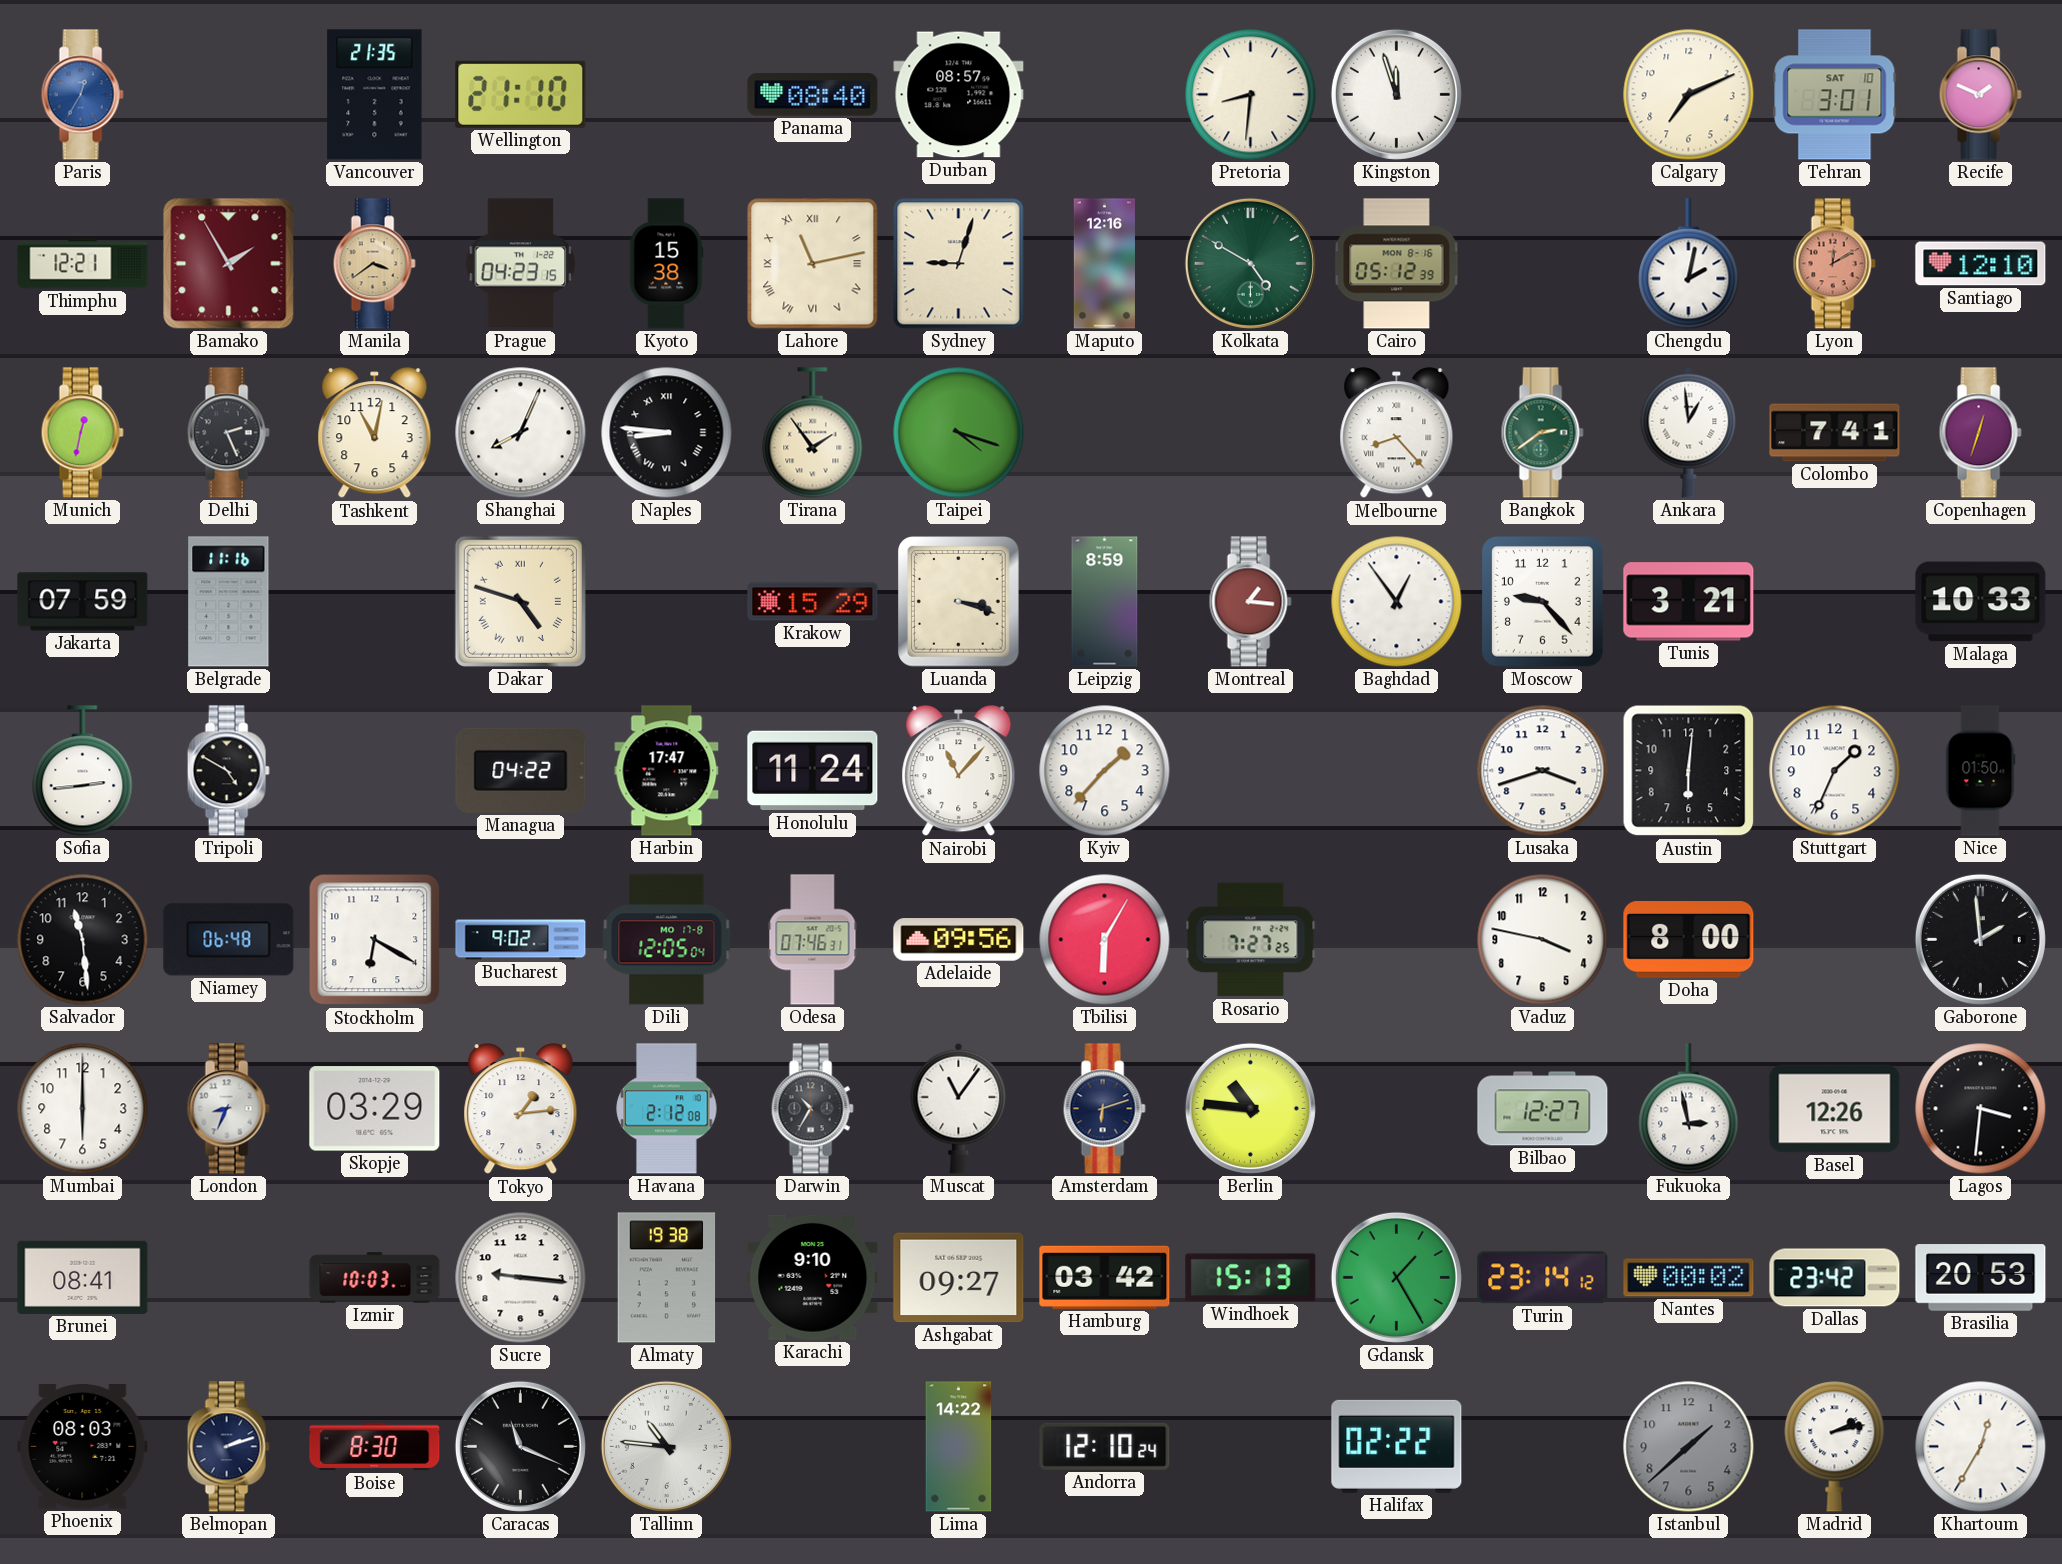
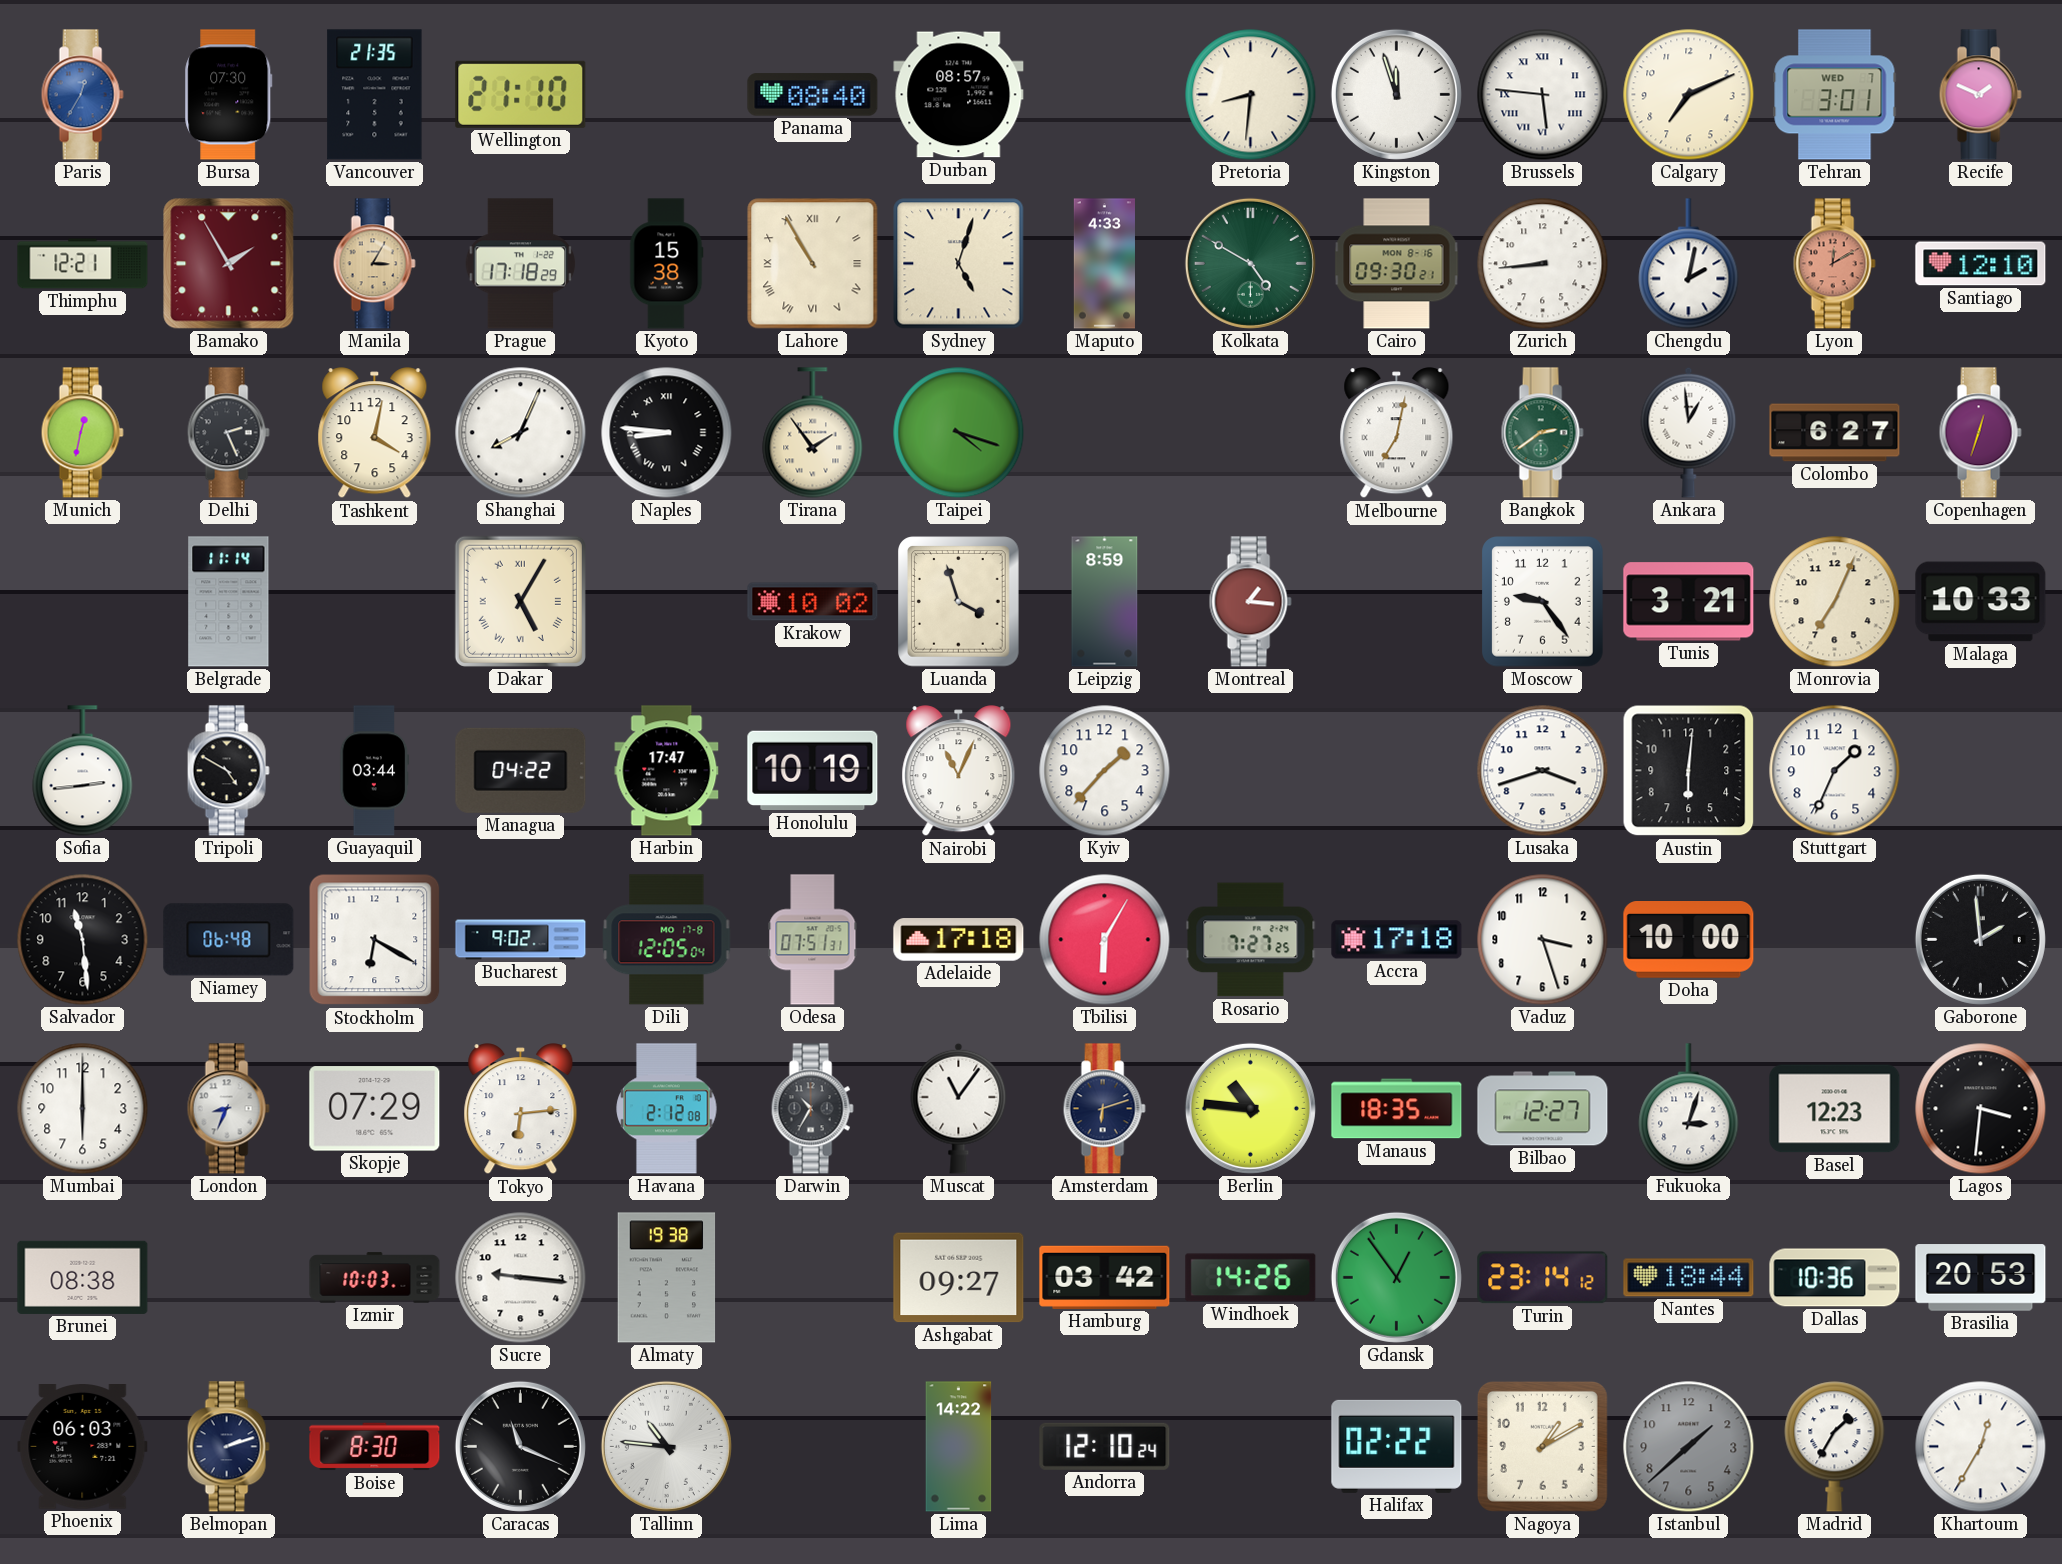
Bursa: none -> 07:30 (229, 95)
Brussels: none -> 5:46 (1543, 95)
Tehran date: SAT 10 -> WED 7 (1835, 95)
Manila: 3:39 -> 3:05 (374, 264)
Prague: 04:23 -> 17:18 (521, 264)
Lahore: 11:13 -> 10:55 (813, 264)
Sydney: 9:03 -> 5:03 (959, 264)
Maputo: 12:16 -> 4:33 (1104, 264)
Cairo: 05:12 -> 09:30 (1397, 264)
Zurich: none -> 8:44 (1543, 264)
Tashkent: 11:02 -> 4:02 (375, 433)
Melbourne: 8:23 -> 7:02 (1397, 433)
Colombo: 7:41 -> 6:27 (1835, 433)
Jakarta: 07:59 -> none (83, 602)
Belgrade: 11:16 -> 11:14 (229, 602)
Dakar: 4:48 -> 5:05 (520, 601)
Krakow: 15:29 -> 10:02 (813, 602)
Luanda: 3:18 -> 3:57 (959, 602)
Baghdad: 12:54 -> none (1397, 602)
Moscow: 9:23 -> 9:24 (1543, 602)
Monrovia: none -> 7:04 (1835, 602)
Guayaquil: none -> 03:44 (375, 771)
Honolulu: 11:24 -> 10:19 (813, 771)
Nairobi: 11:07 -> 11:04 (959, 771)
Nice: 01:50 -> none (1980, 771)
Odesa: 07:46 -> 07:51 (813, 940)
Adelaide: 09:56 -> 17:18 (959, 940)
Accra: none -> 17:18 (1397, 940)
Vaduz: 3:47 -> 3:27 (1543, 940)
Doha: 8:00 -> 10:00 (1689, 940)
Skopje: 03:29 -> 07:29 (375, 1109)
Tokyo: 1:14 -> 6:14 (521, 1109)
Manaus: none -> 18:35 (1397, 1109)
Fukuoka: 2:58 -> 3:03 (1689, 1109)
Basel: 12:26 -> 12:23 (1835, 1109)
Brunei: 08:41 -> 08:38 (83, 1277)
Karachi: 9:10 -> none (813, 1277)
Windhoek: 15:13 -> 14:26 (1251, 1278)
Gdansk: 1:25 -> 12:54 (1396, 1277)
Nantes: 00:02 -> 18:44 (1689, 1278)
Dallas: 23:42 -> 10:36 (1835, 1278)
Phoenix: 08:03 -> 06:03 (83, 1447)
Nagoya: none -> 1:10 (1542, 1446)
Madrid: 2:13 -> 1:35 (1835, 1447)
